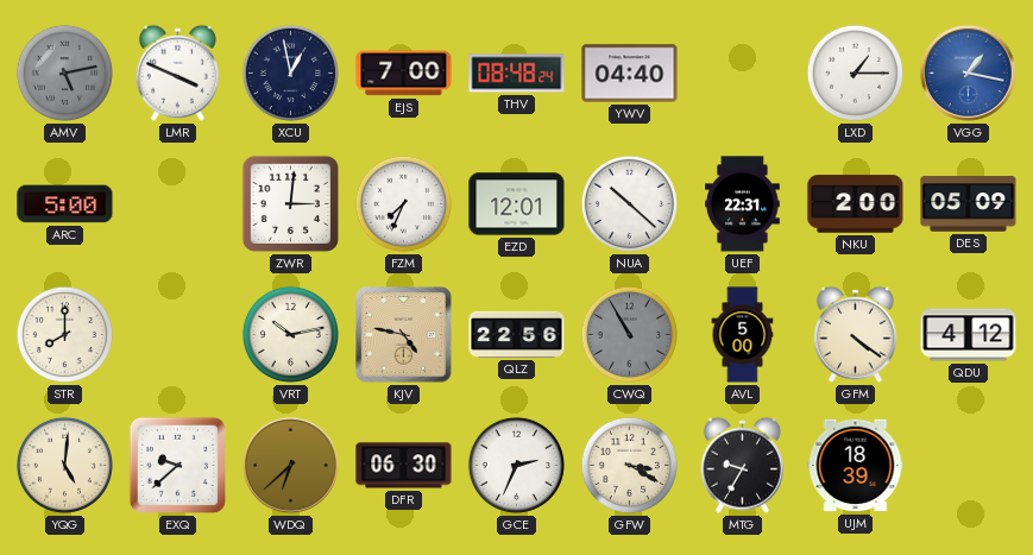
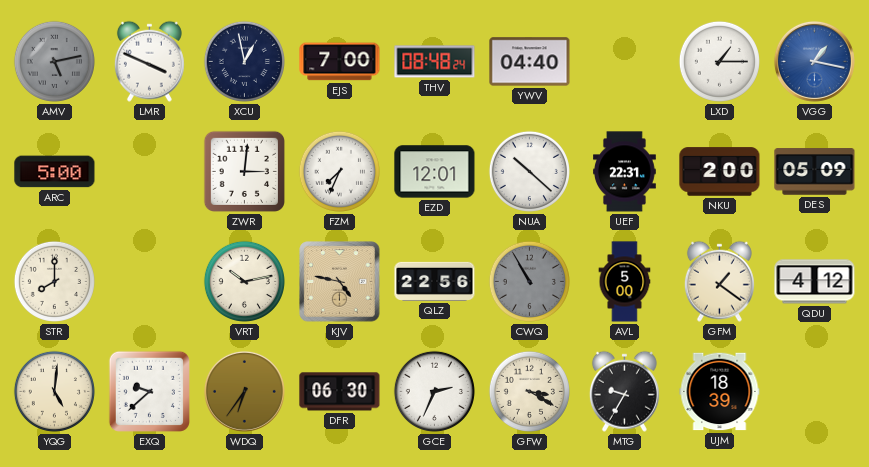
GFM: 4:21 -> 1:21 (719, 281)
WDQ: 6:38 -> 6:36 (244, 391)
